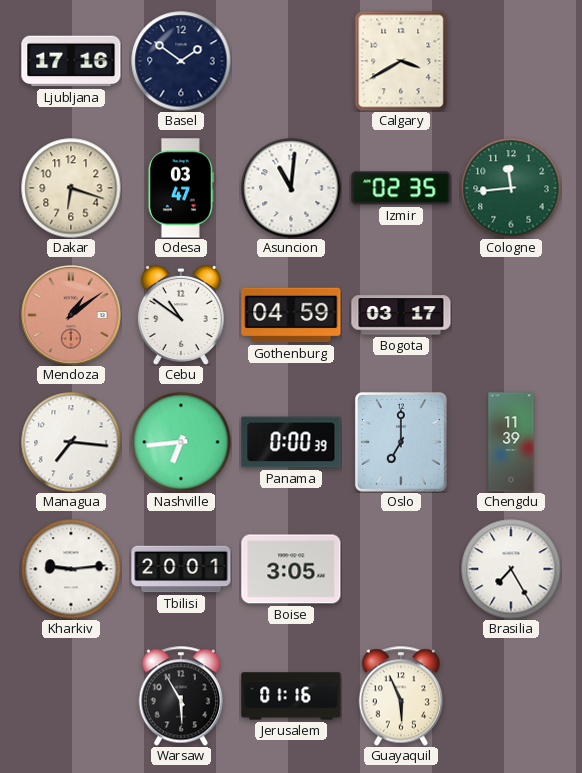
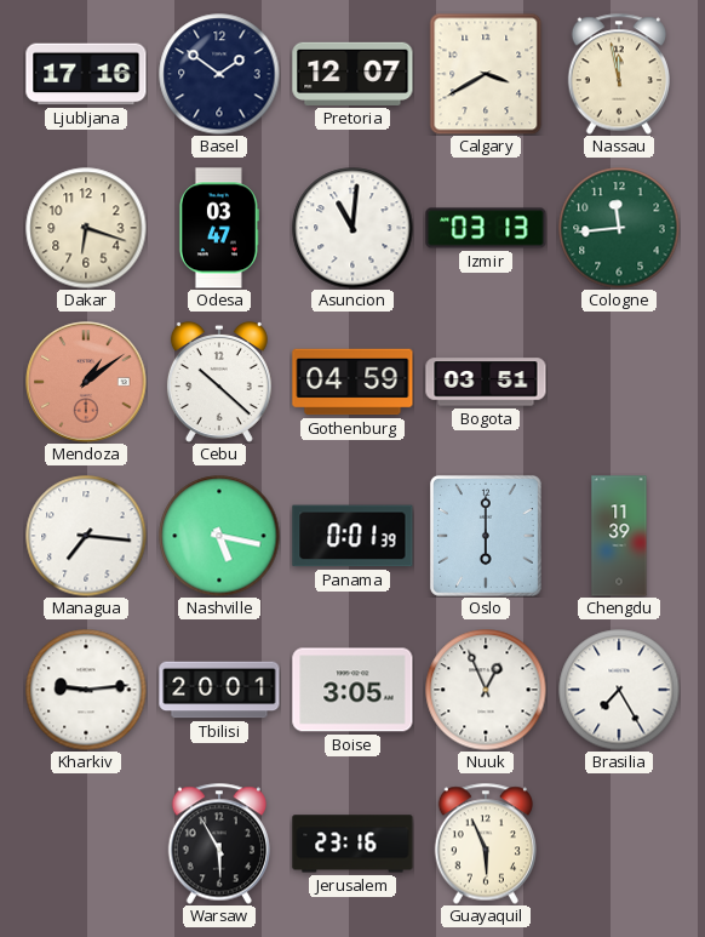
Pretoria: none -> 12:07 (352, 74)
Nassau: none -> 11:58 (618, 74)
Izmir: 02:35 -> 03:13 (486, 228)
Cebu: 10:51 -> 10:22 (219, 382)
Bogota: 03:17 -> 03:51 (486, 382)
Nashville: 6:44 -> 5:17 (219, 536)
Panama: 0:00 -> 0:01 (352, 536)
Oslo: 7:00 -> 6:00 (486, 536)
Nuuk: none -> 12:56 (486, 690)
Jerusalem: 01:16 -> 23:16 (352, 844)
